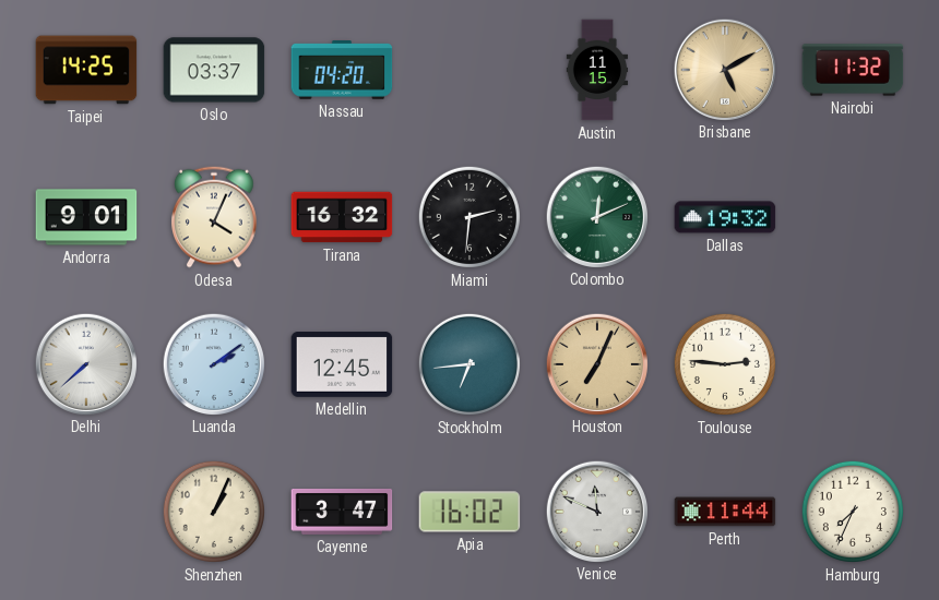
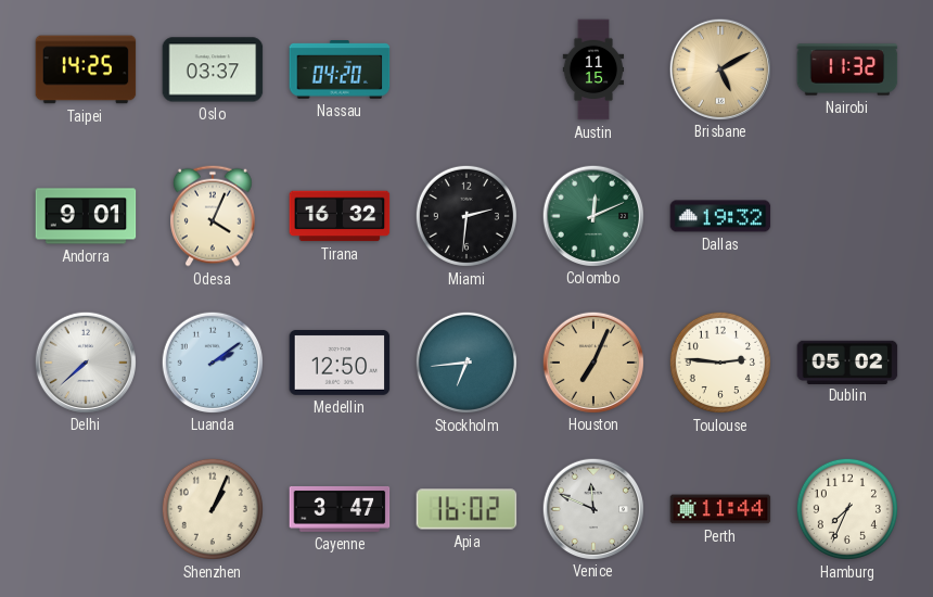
Medellin: 12:45 -> 12:50 (340, 364)
Dublin: none -> 05:02 (847, 361)
